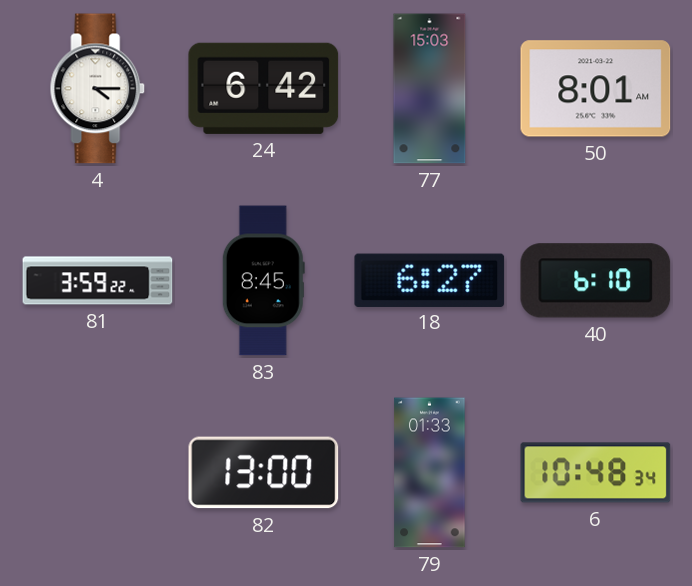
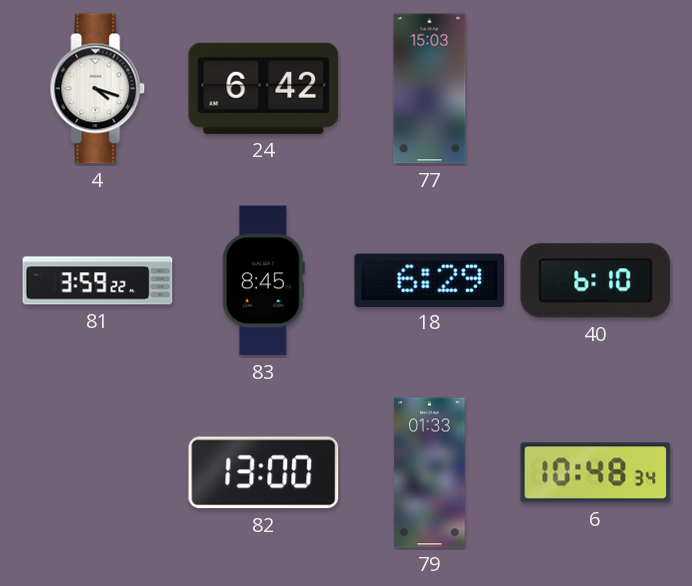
4: 4:15 -> 4:18 (98, 89)
50: 8:01 -> none (596, 89)
18: 6:27 -> 6:29 (430, 280)
